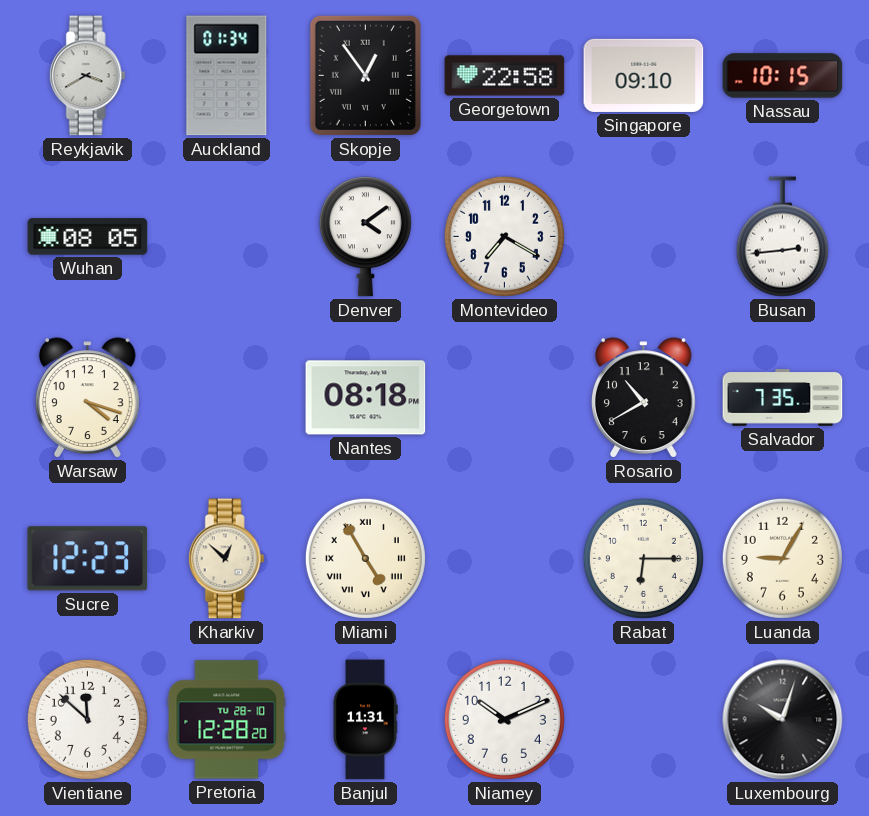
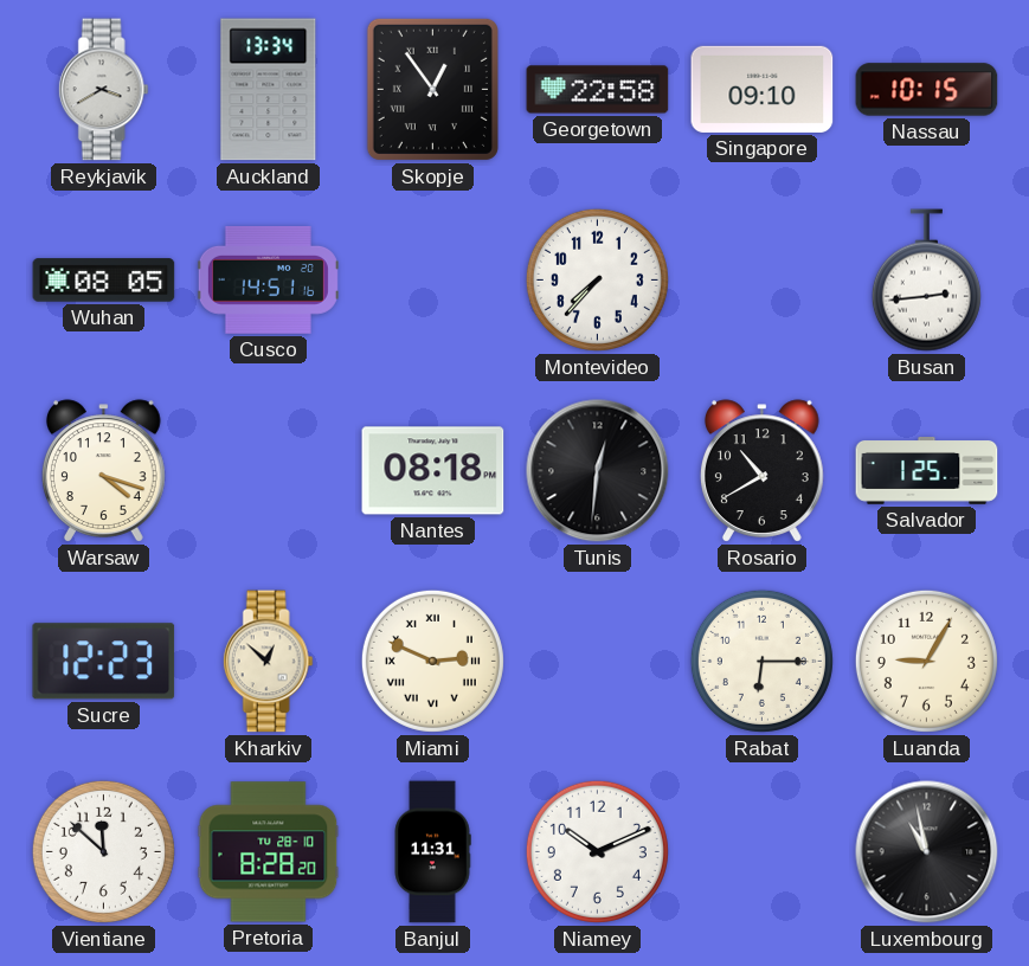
Auckland: 01:34 -> 13:34 (269, 90)
Cusco: none -> 14:51 (268, 281)
Denver: 4:09 -> none (365, 237)
Montevideo: 7:20 -> 7:37 (597, 279)
Tunis: none -> 12:31 (598, 471)
Salvador: 7:35 -> 1:25 (927, 471)
Miami: 4:55 -> 2:49 (432, 661)
Pretoria: 12:28 -> 8:28 (269, 852)
Luxembourg: 10:03 -> 10:58 (927, 852)
